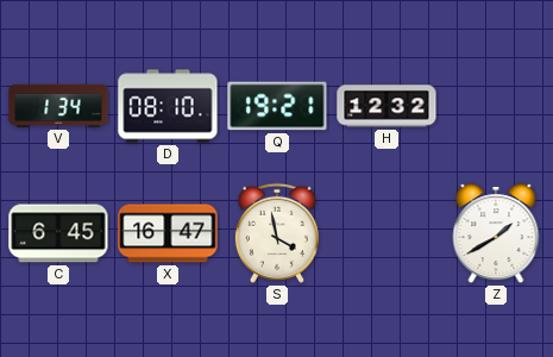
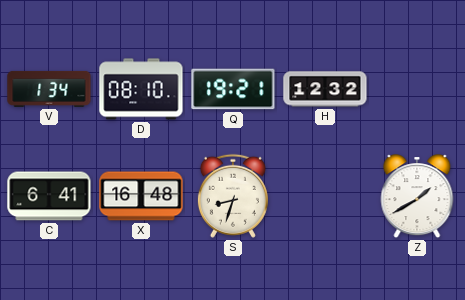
C: 6:45 -> 6:41 (49, 196)
X: 16:47 -> 16:48 (141, 196)
S: 3:58 -> 8:33 (233, 196)
